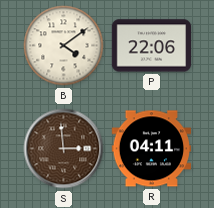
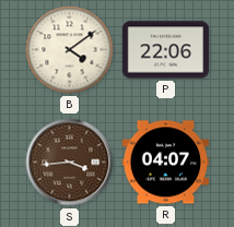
S: 2:59 -> 3:44 (70, 163)
R: 04:11 -> 04:07 (165, 163)
